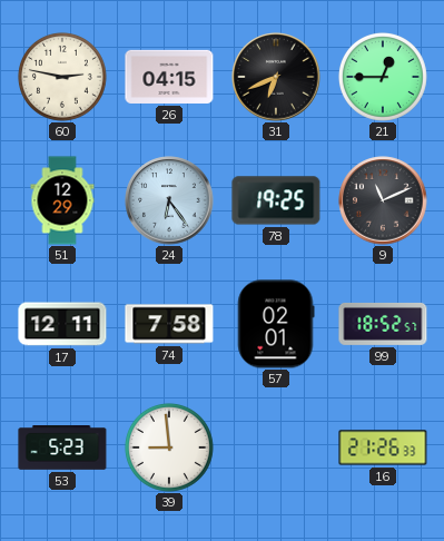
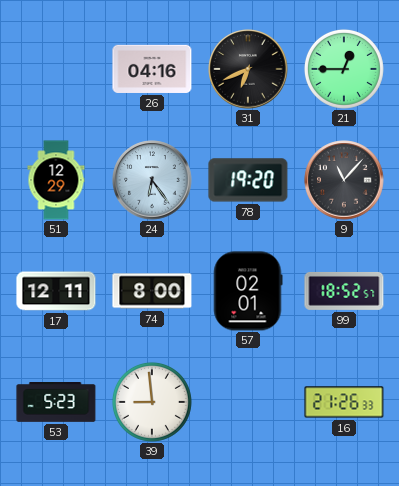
60: 2:47 -> none (62, 77)
26: 04:15 -> 04:16 (152, 69)
78: 19:25 -> 19:20 (248, 180)
9: 11:11 -> 11:07 (344, 180)
74: 7:58 -> 8:00 (152, 291)
